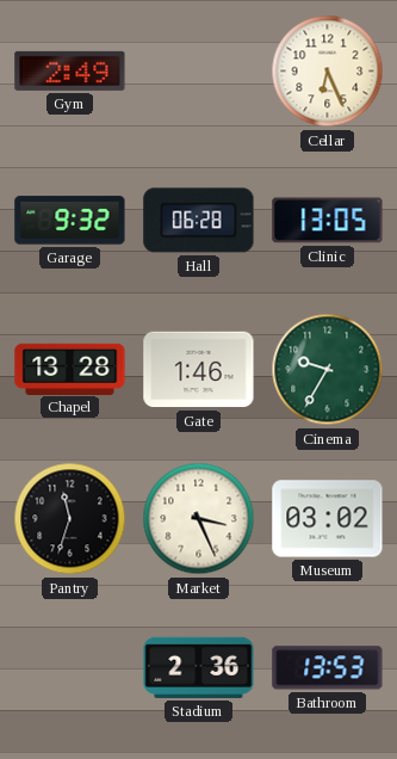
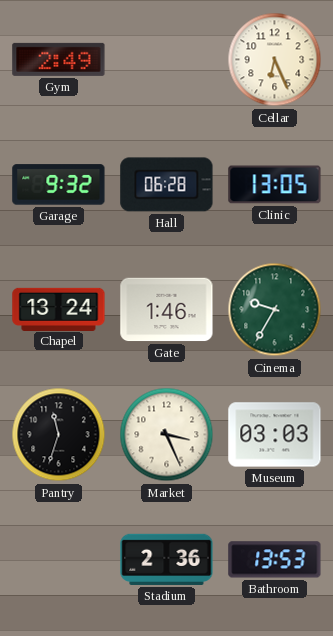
Chapel: 13:28 -> 13:24 (59, 309)
Museum: 03:02 -> 03:03 (275, 435)
